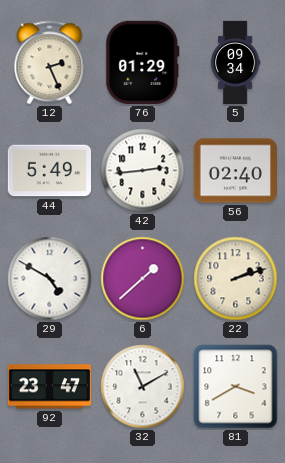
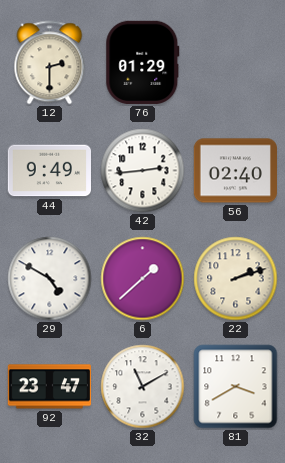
12: 2:26 -> 2:30 (50, 63)
5: 09:34 -> none (235, 63)
44: 5:49 -> 9:49 (49, 171)
